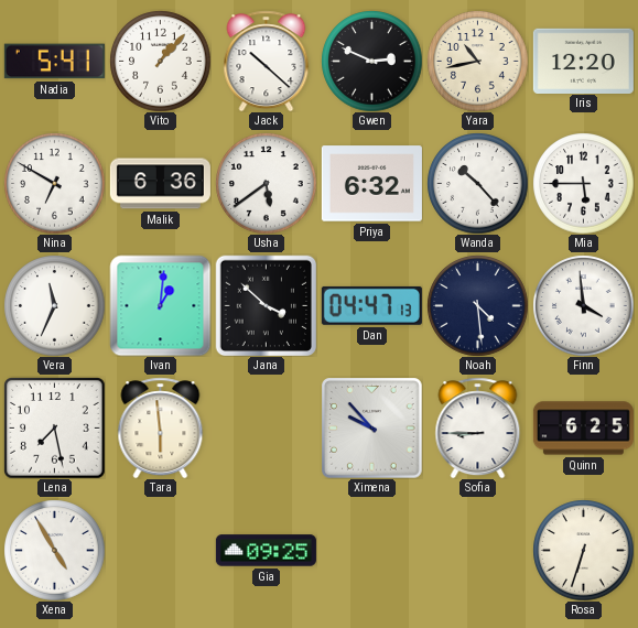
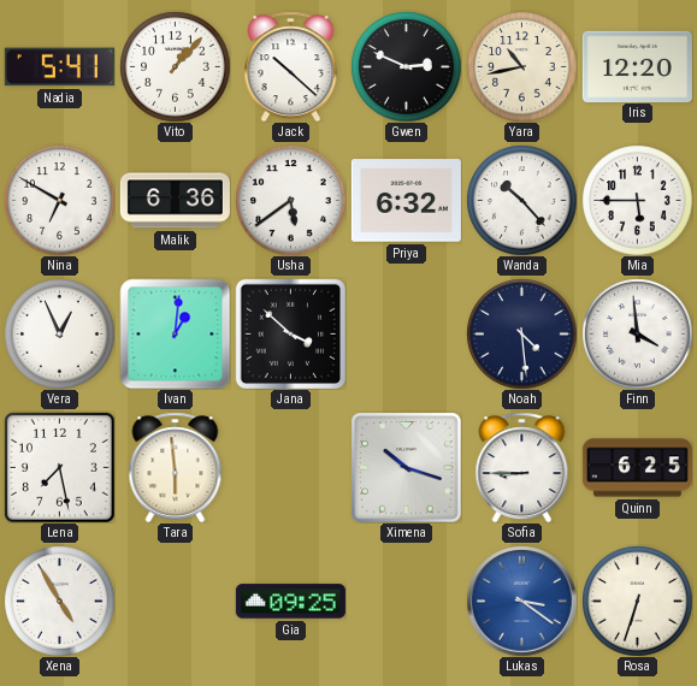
Vera: 11:34 -> 12:56 (59, 333)
Dan: 04:47 -> none (371, 305)
Ximena: 9:53 -> 10:18 (406, 467)
Lukas: none -> 3:21 (521, 601)
